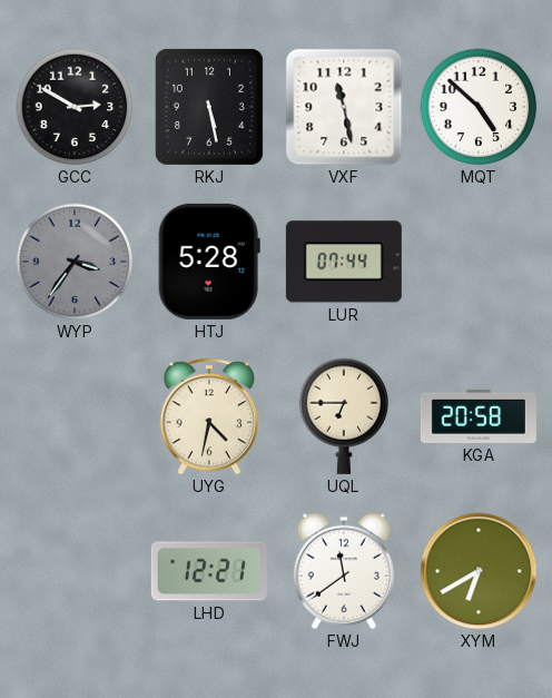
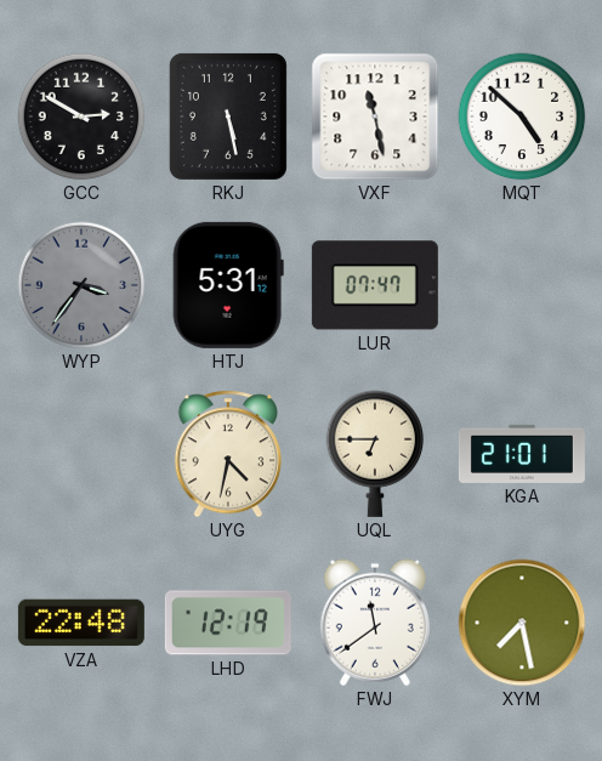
HTJ: 5:28 -> 5:31 (228, 285)
LUR: 07:44 -> 07:47 (375, 285)
KGA: 20:58 -> 21:01 (522, 454)
VZA: none -> 22:48 (81, 623)
LHD: 12:21 -> 12:19 (228, 623)
XYM: 6:40 -> 7:28 (522, 623)
